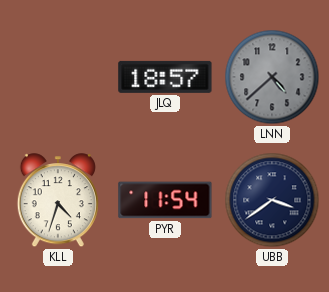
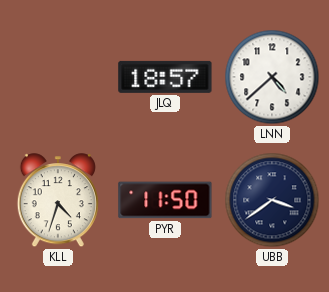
LNN dial: grey -> white (272, 77)
PYR: 11:54 -> 11:50 (165, 200)
